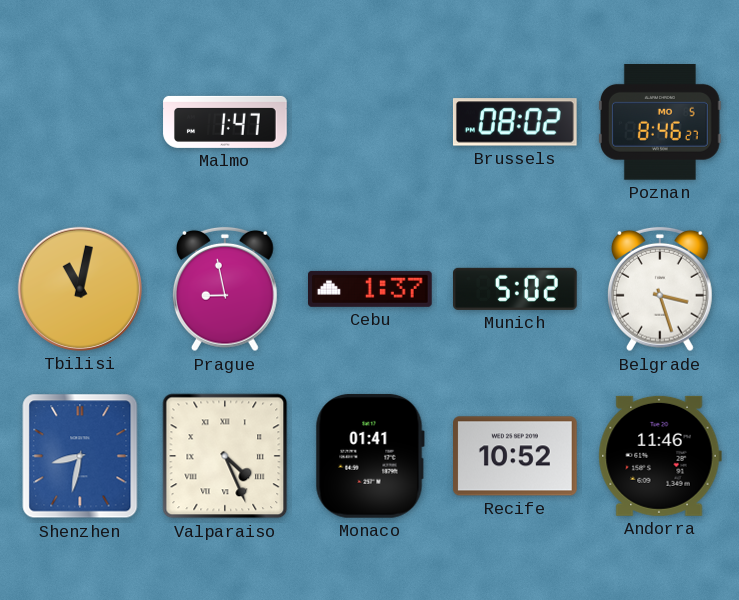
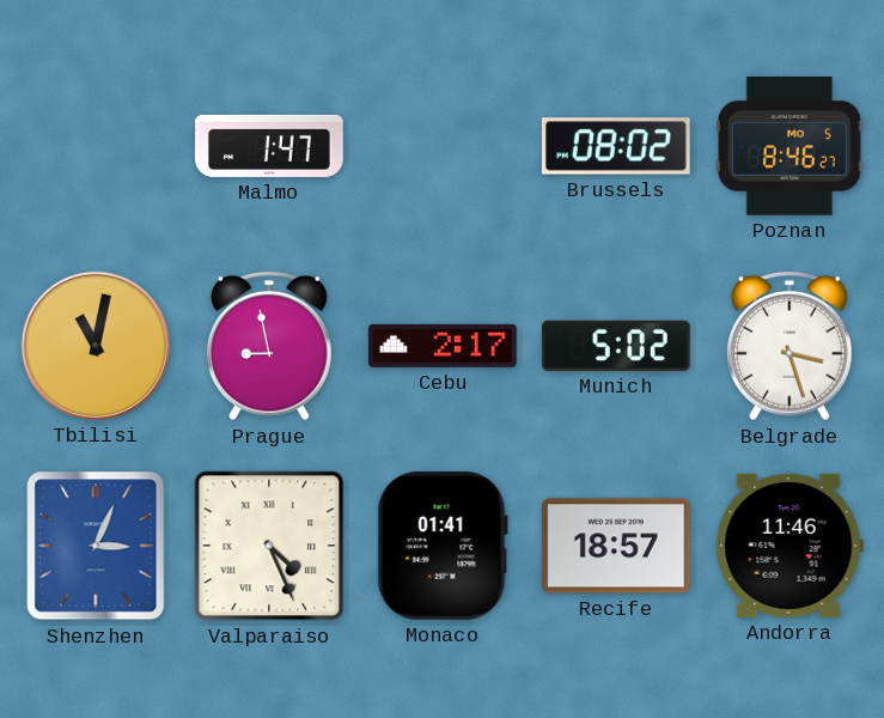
Cebu: 1:37 -> 2:17 (444, 346)
Shenzhen: 8:32 -> 3:04 (96, 546)
Recife: 10:52 -> 18:57 (617, 546)
